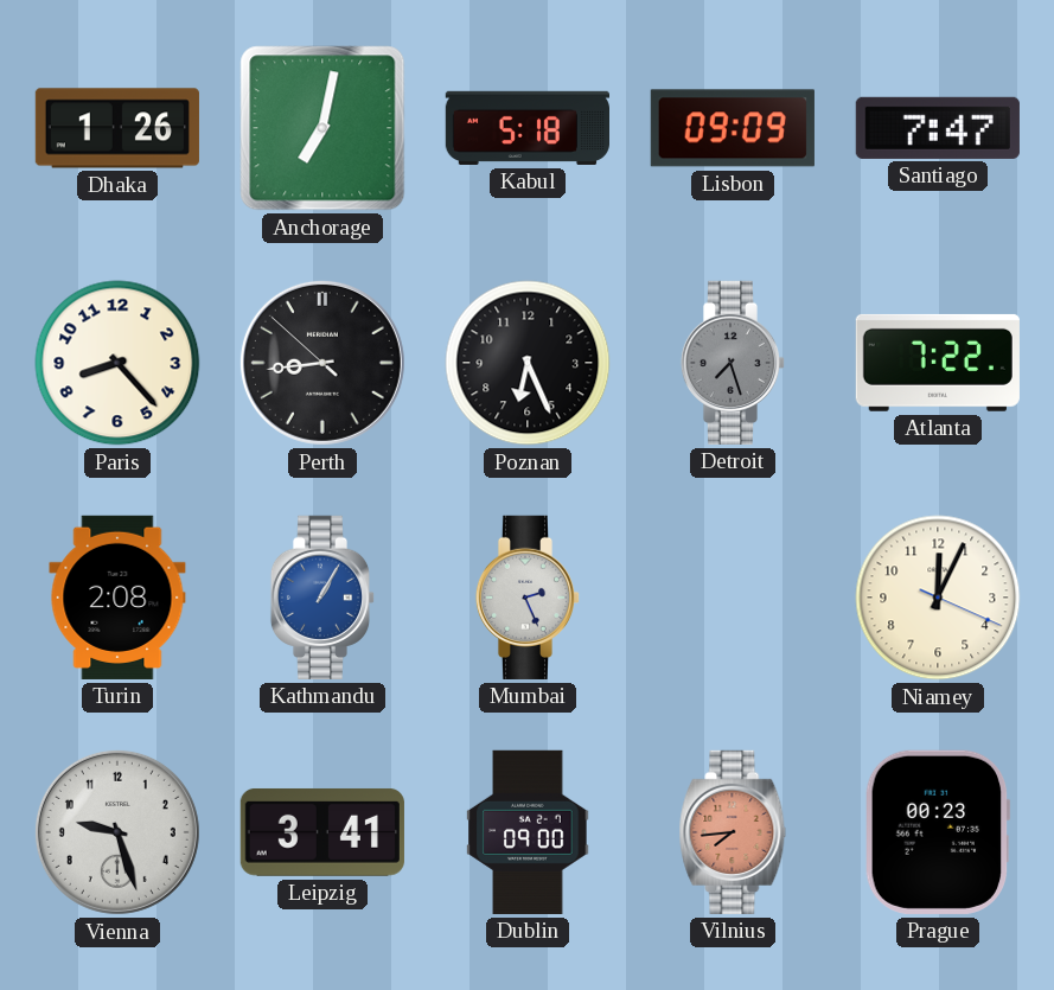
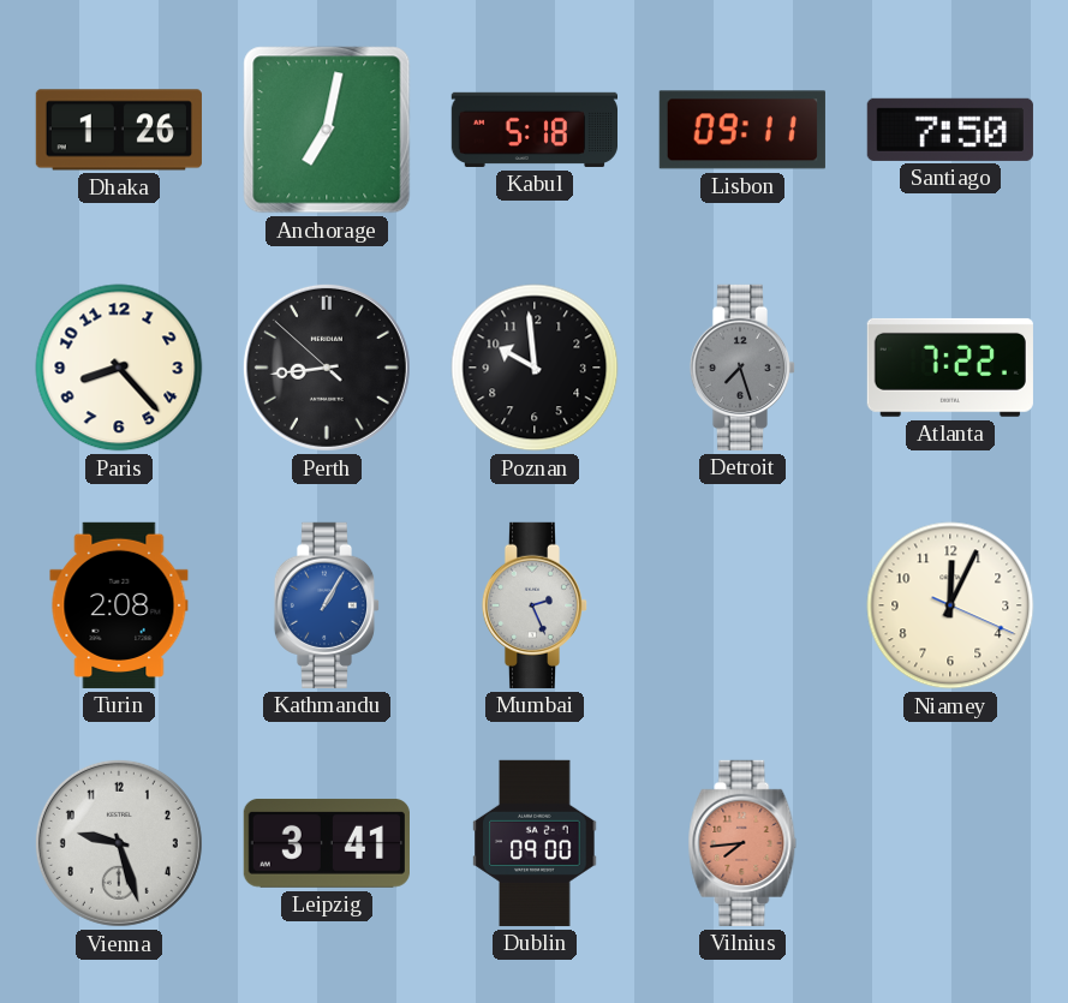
Lisbon: 09:09 -> 09:11 (742, 130)
Santiago: 7:47 -> 7:50 (950, 130)
Poznan: 6:26 -> 9:59 (535, 368)
Prague: 00:23 -> none (938, 832)
